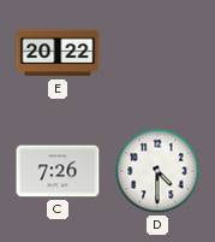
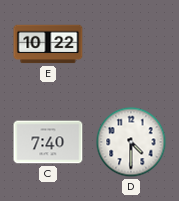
E: 20:22 -> 10:22 (48, 44)
C: 7:26 -> 7:40 (48, 142)
